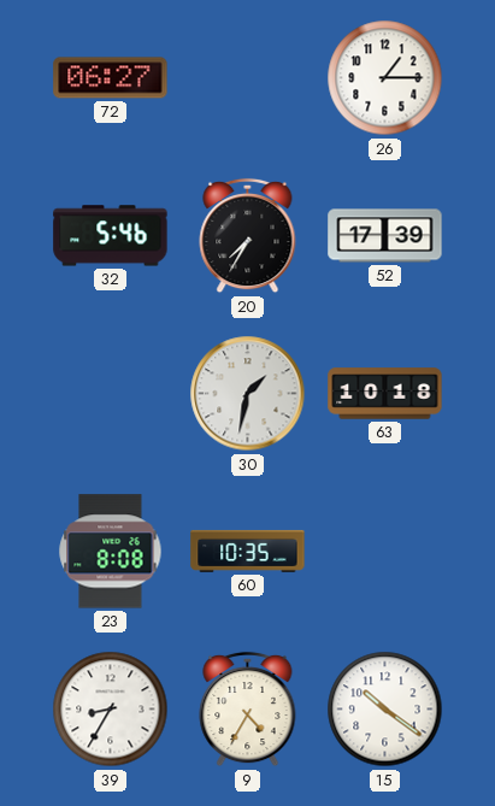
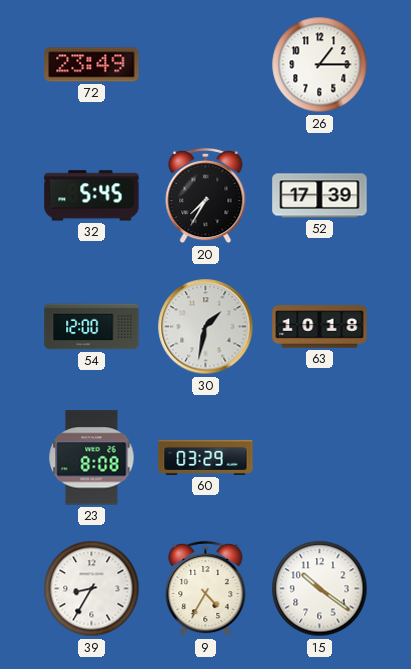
72: 06:27 -> 23:49 (92, 65)
32: 5:46 -> 5:45 (92, 196)
54: none -> 12:00 (92, 327)
60: 10:35 -> 03:29 (206, 457)
